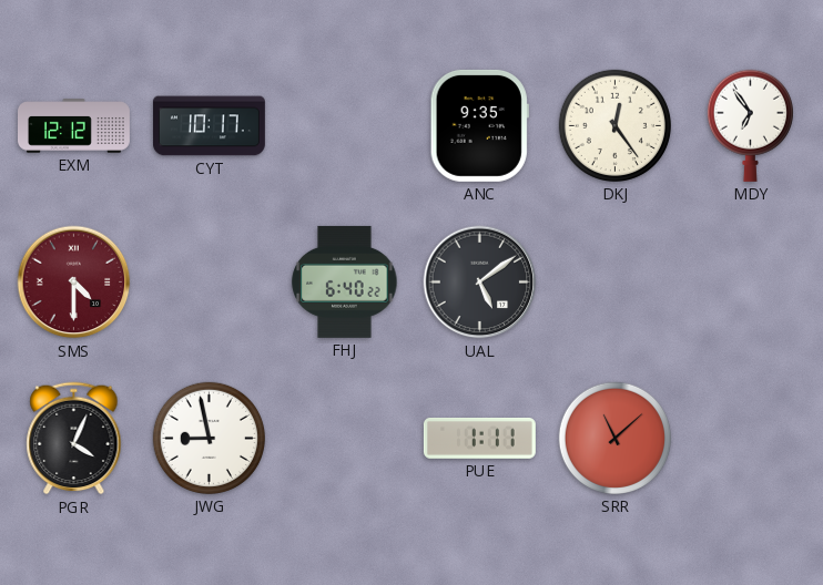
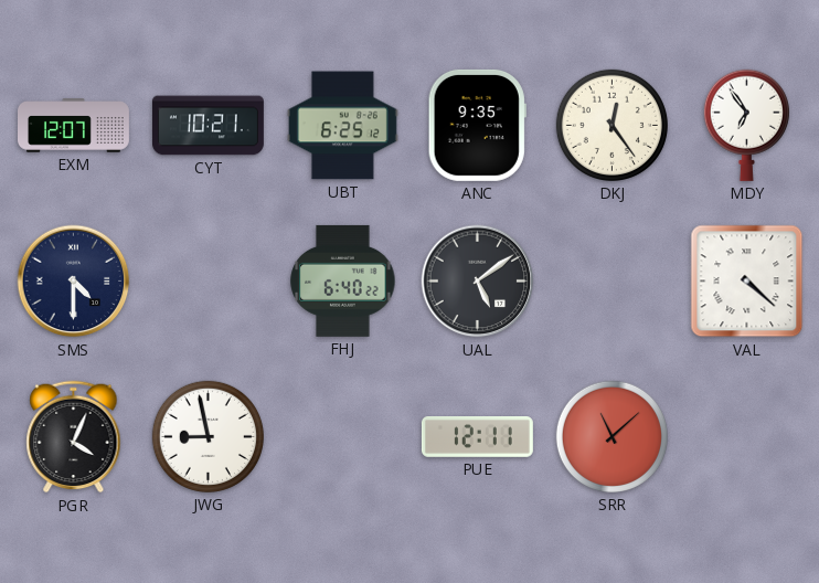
EXM: 12:12 -> 12:07 (74, 126)
CYT: 10:17 -> 10:21 (208, 126)
UBT: none -> 6:25 (342, 126)
SMS dial: burgundy -> navy (74, 282)
VAL: none -> 4:22 (747, 282)
PUE: 1:11 -> 12:11 (477, 437)
